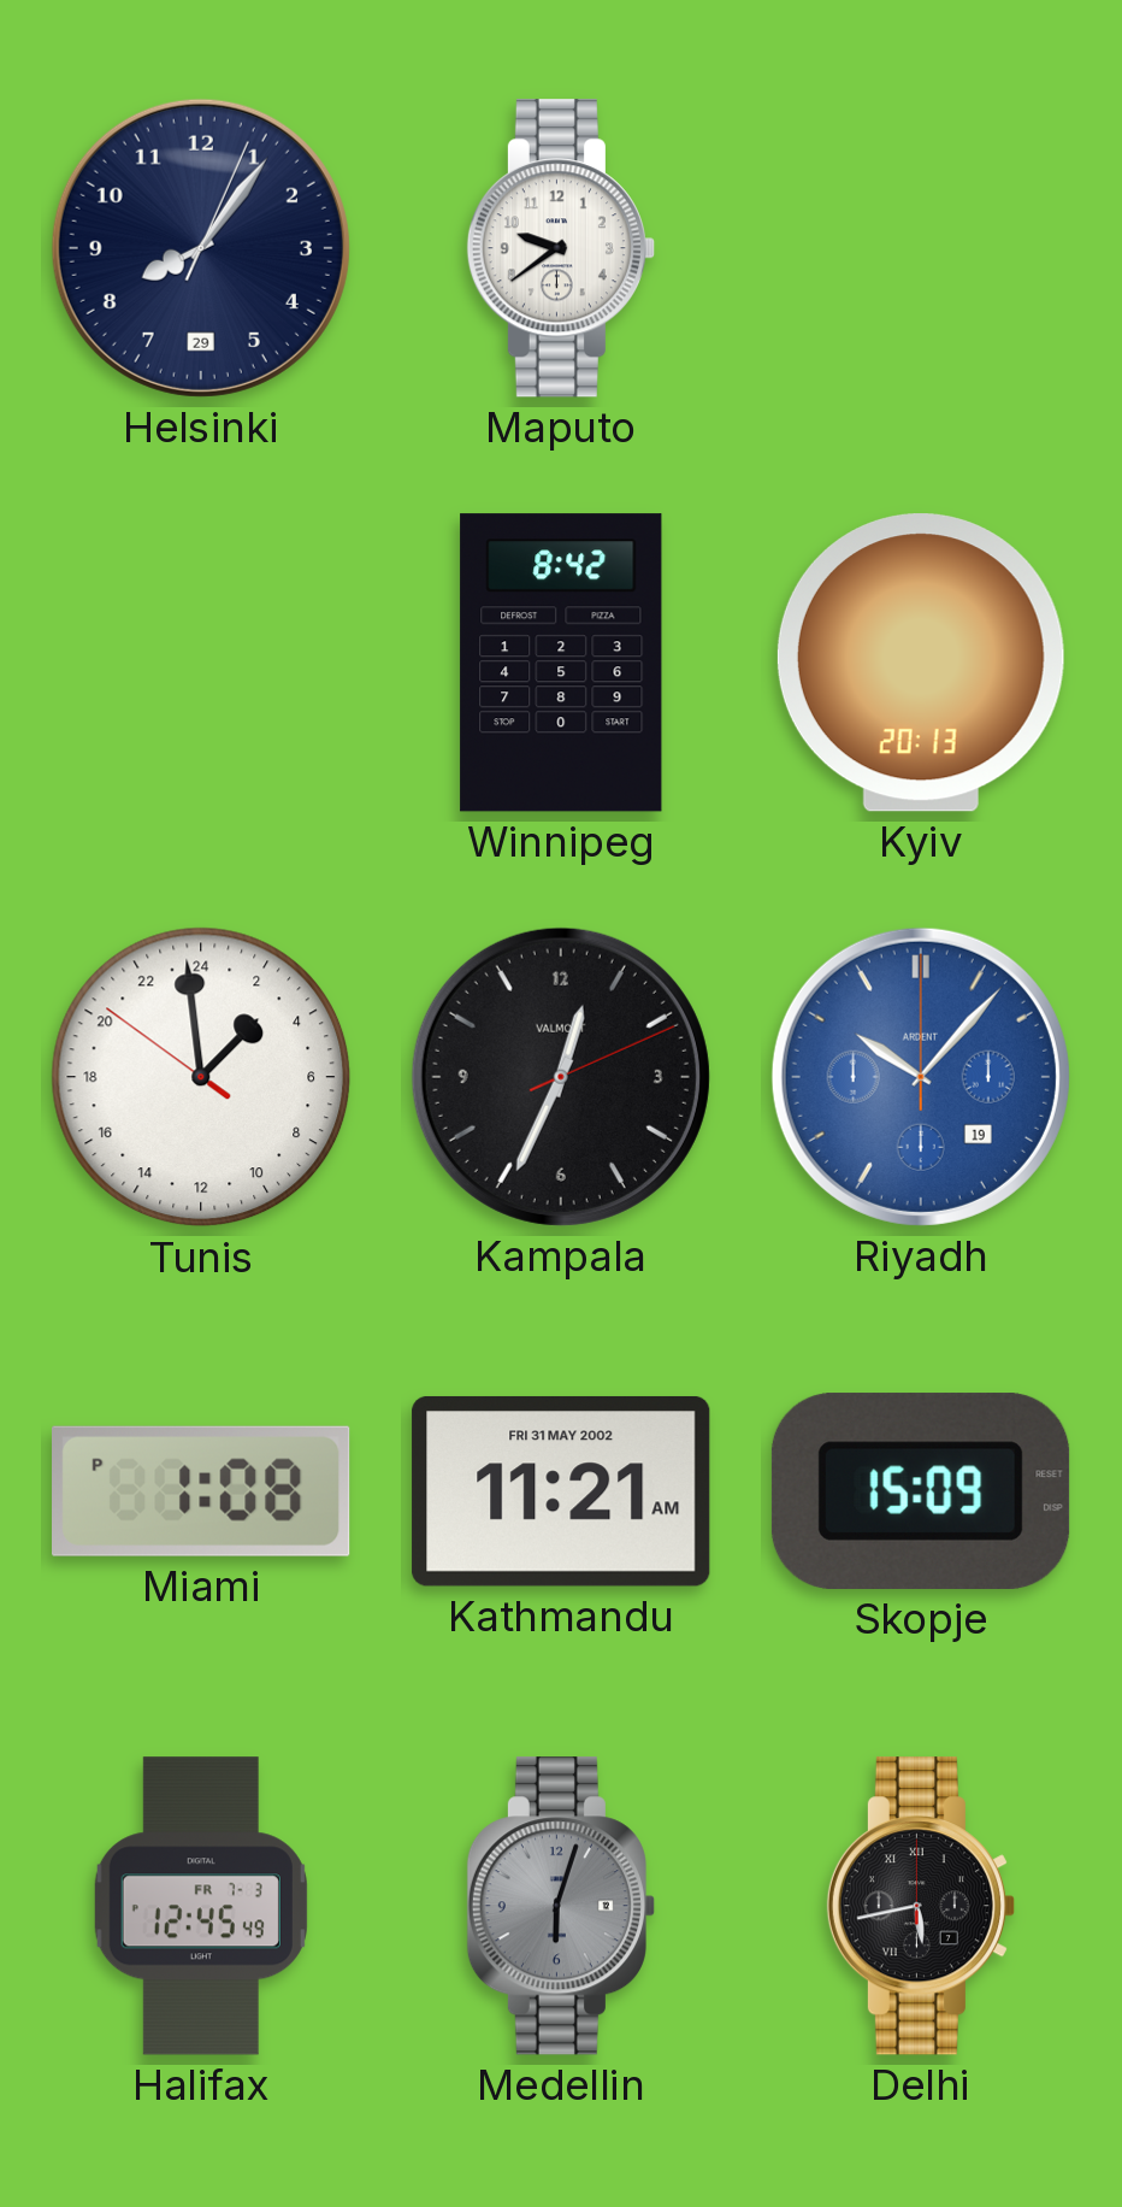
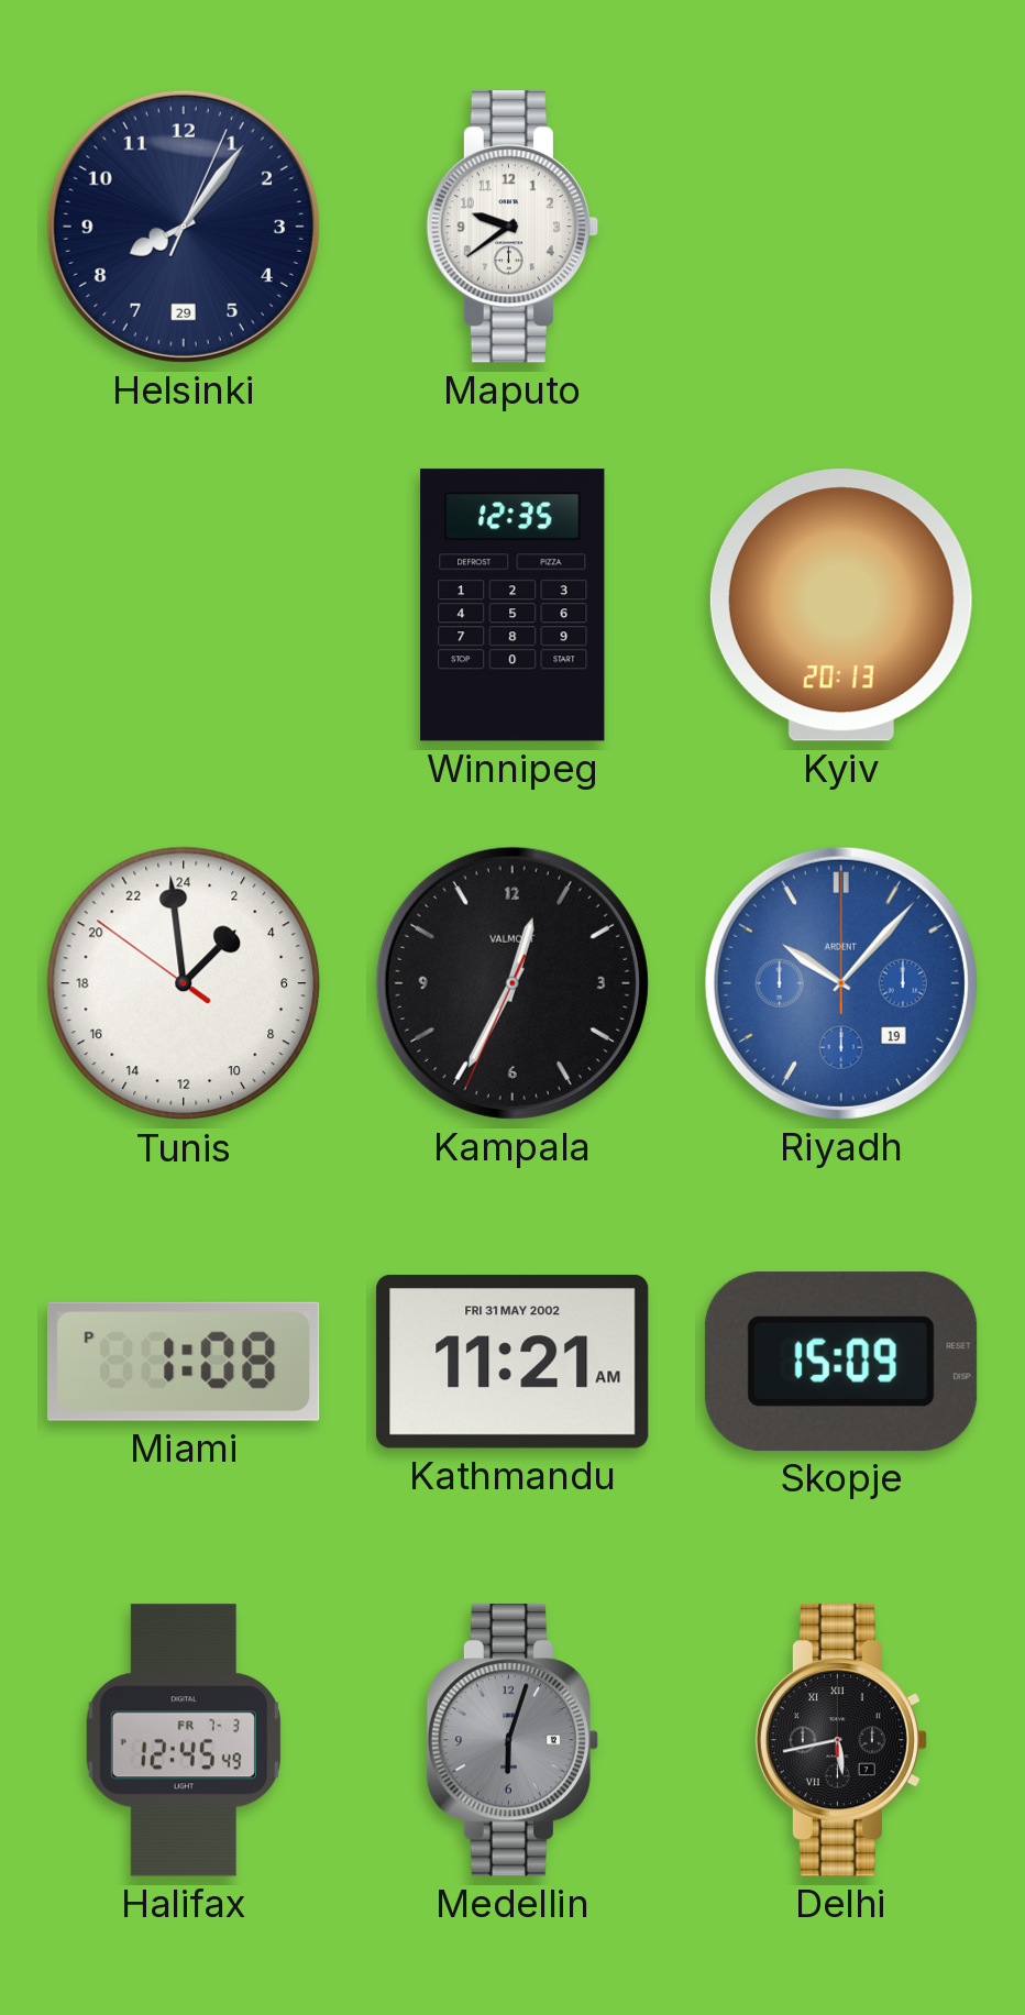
Winnipeg: 8:42 -> 12:35 (512, 605)
Kampala: 12:34:11 -> 12:34:34 (512, 983)
